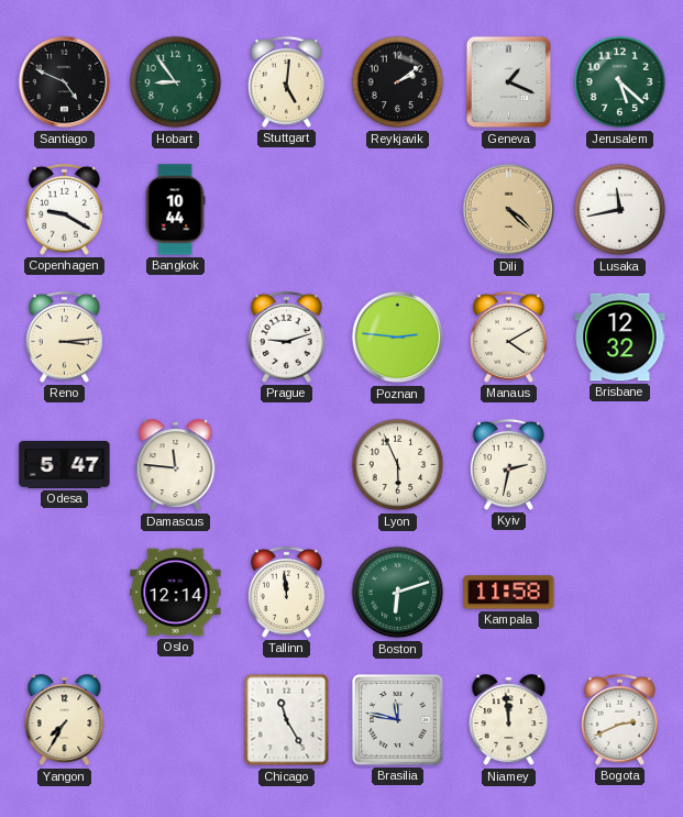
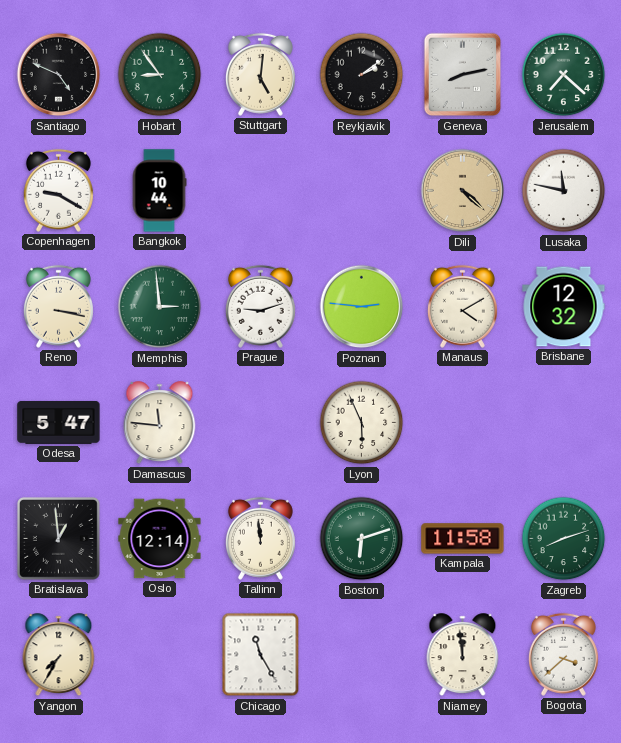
Geneva: 1:19 -> 8:13 (463, 75)
Jerusalem: 5:22 -> 7:22 (564, 75)
Lusaka: 11:43 -> 11:47 (564, 191)
Reno: 3:14 -> 3:17 (58, 306)
Memphis: none -> 2:59 (160, 307)
Kyiv: 2:32 -> none (508, 464)
Bratislava: none -> 12:59 (58, 538)
Zagreb: none -> 8:12 (564, 539)
Brasilia: 11:47 -> none (397, 719)
Bogota: 2:41 -> 3:38 (563, 654)
